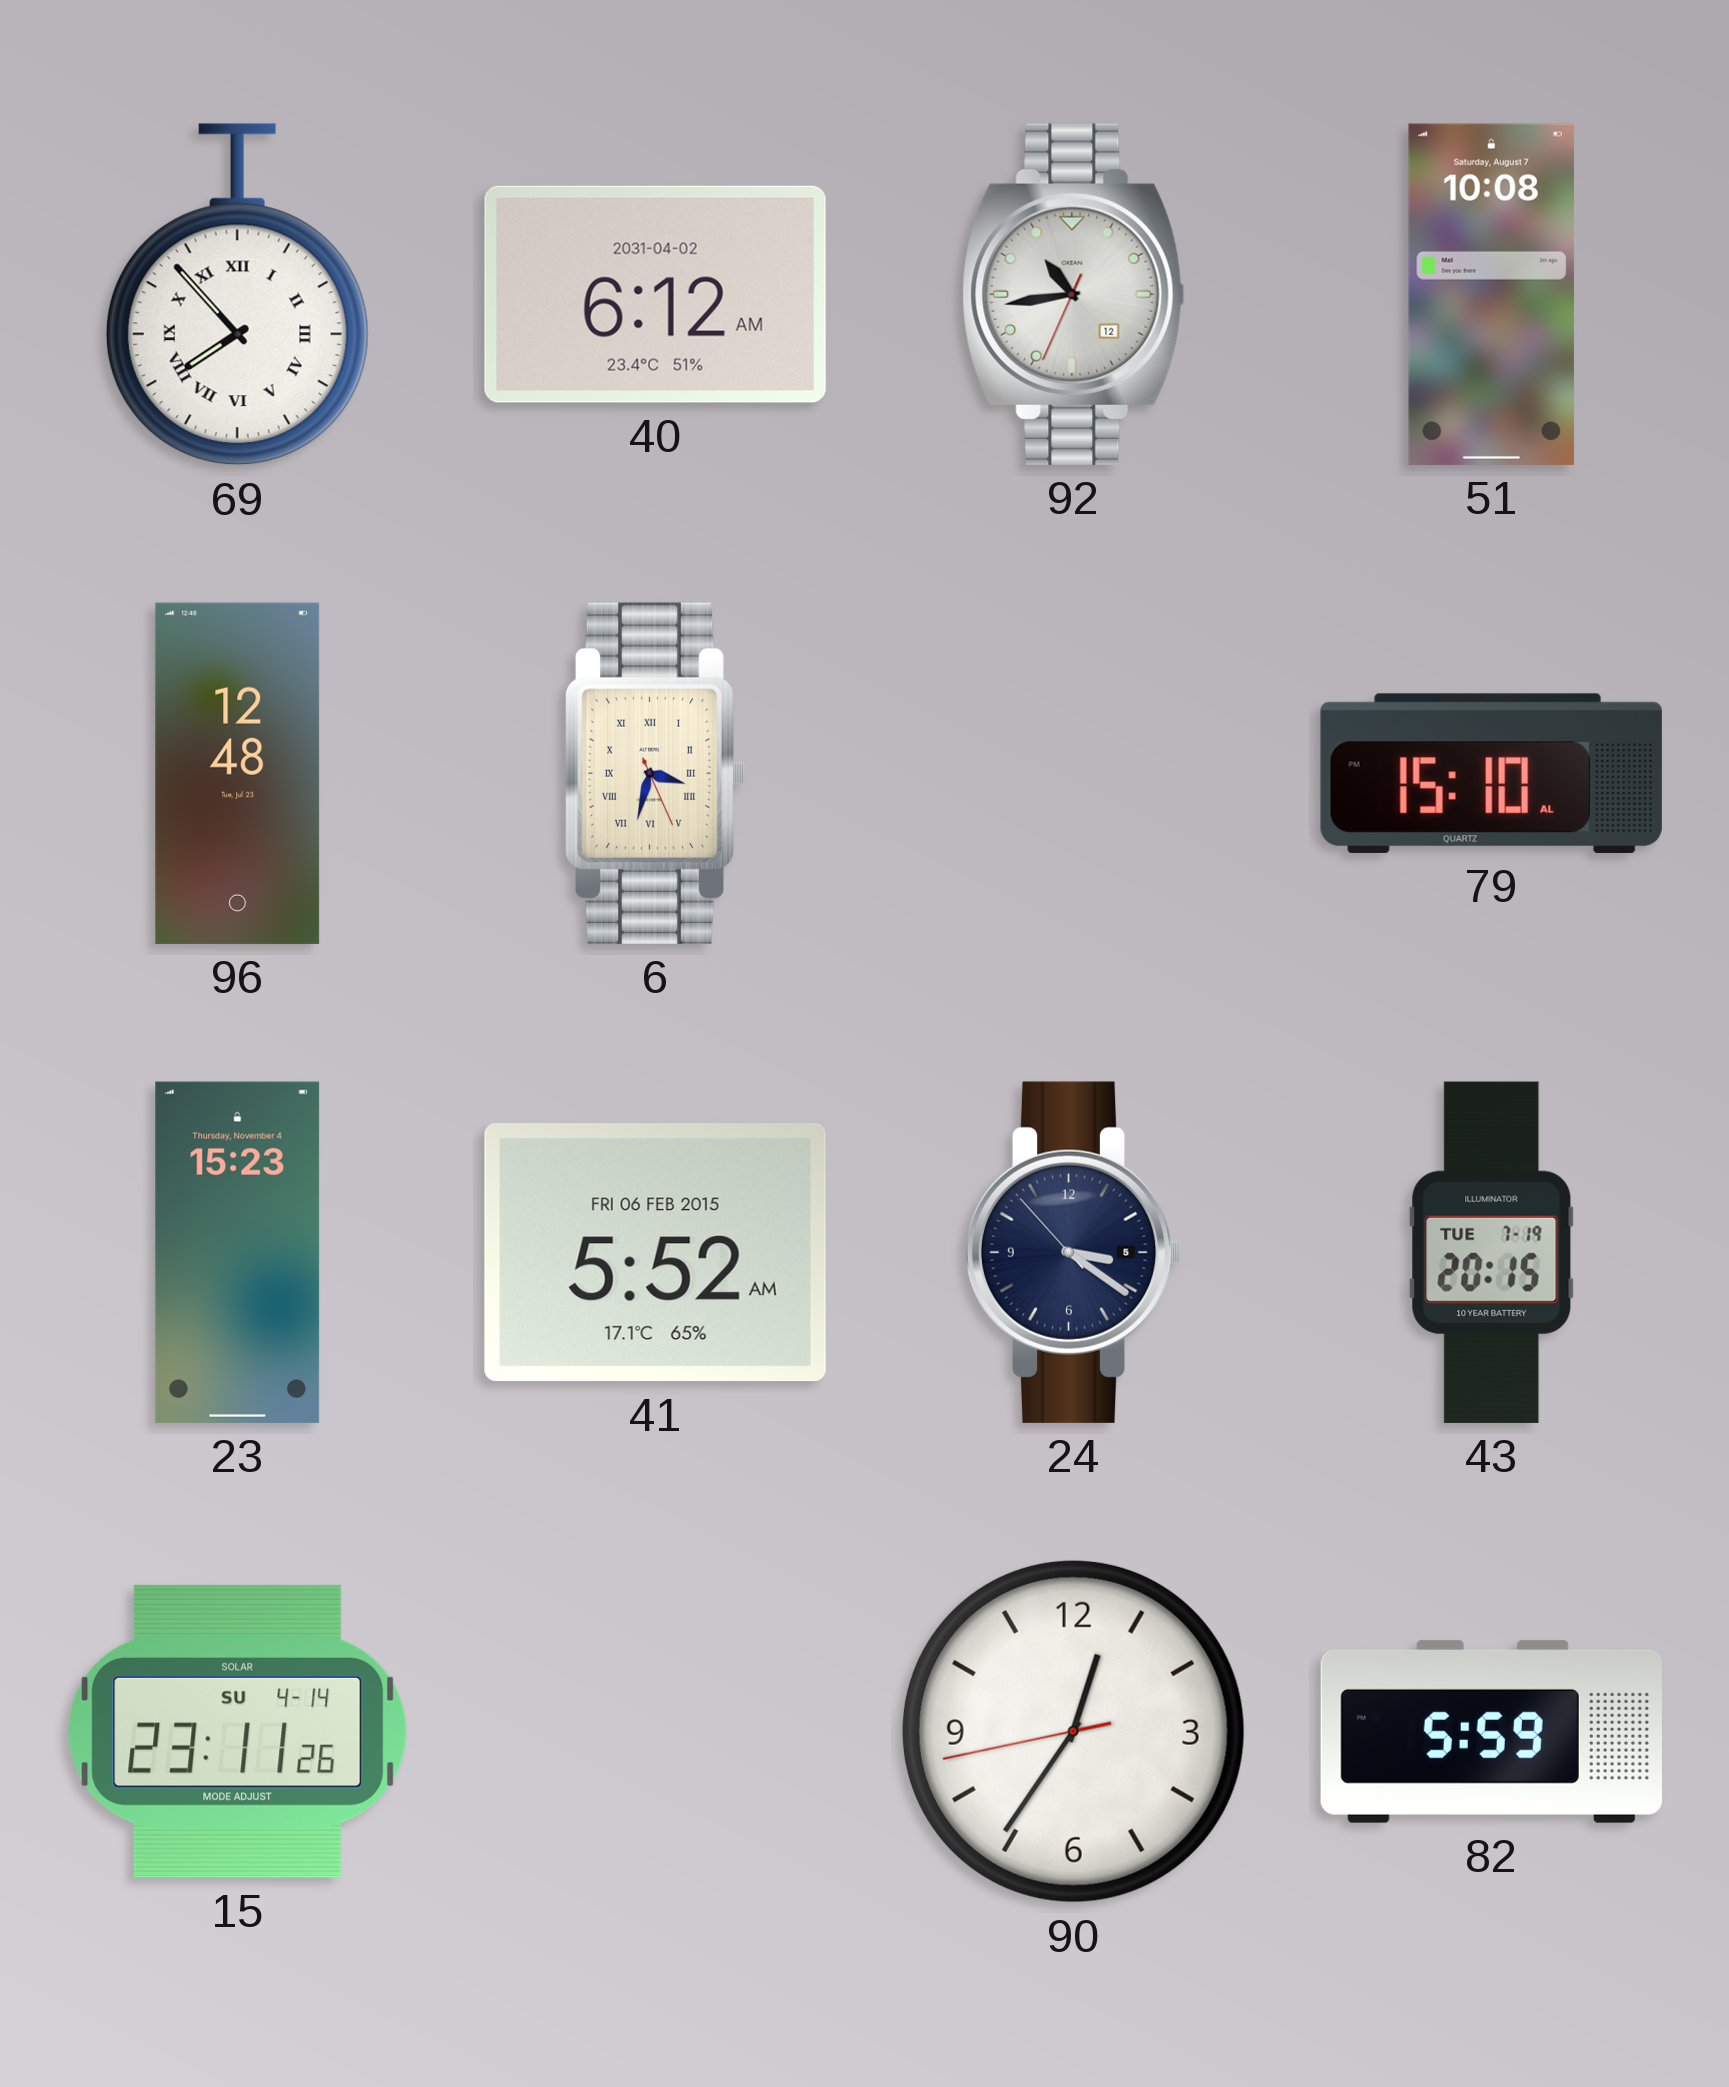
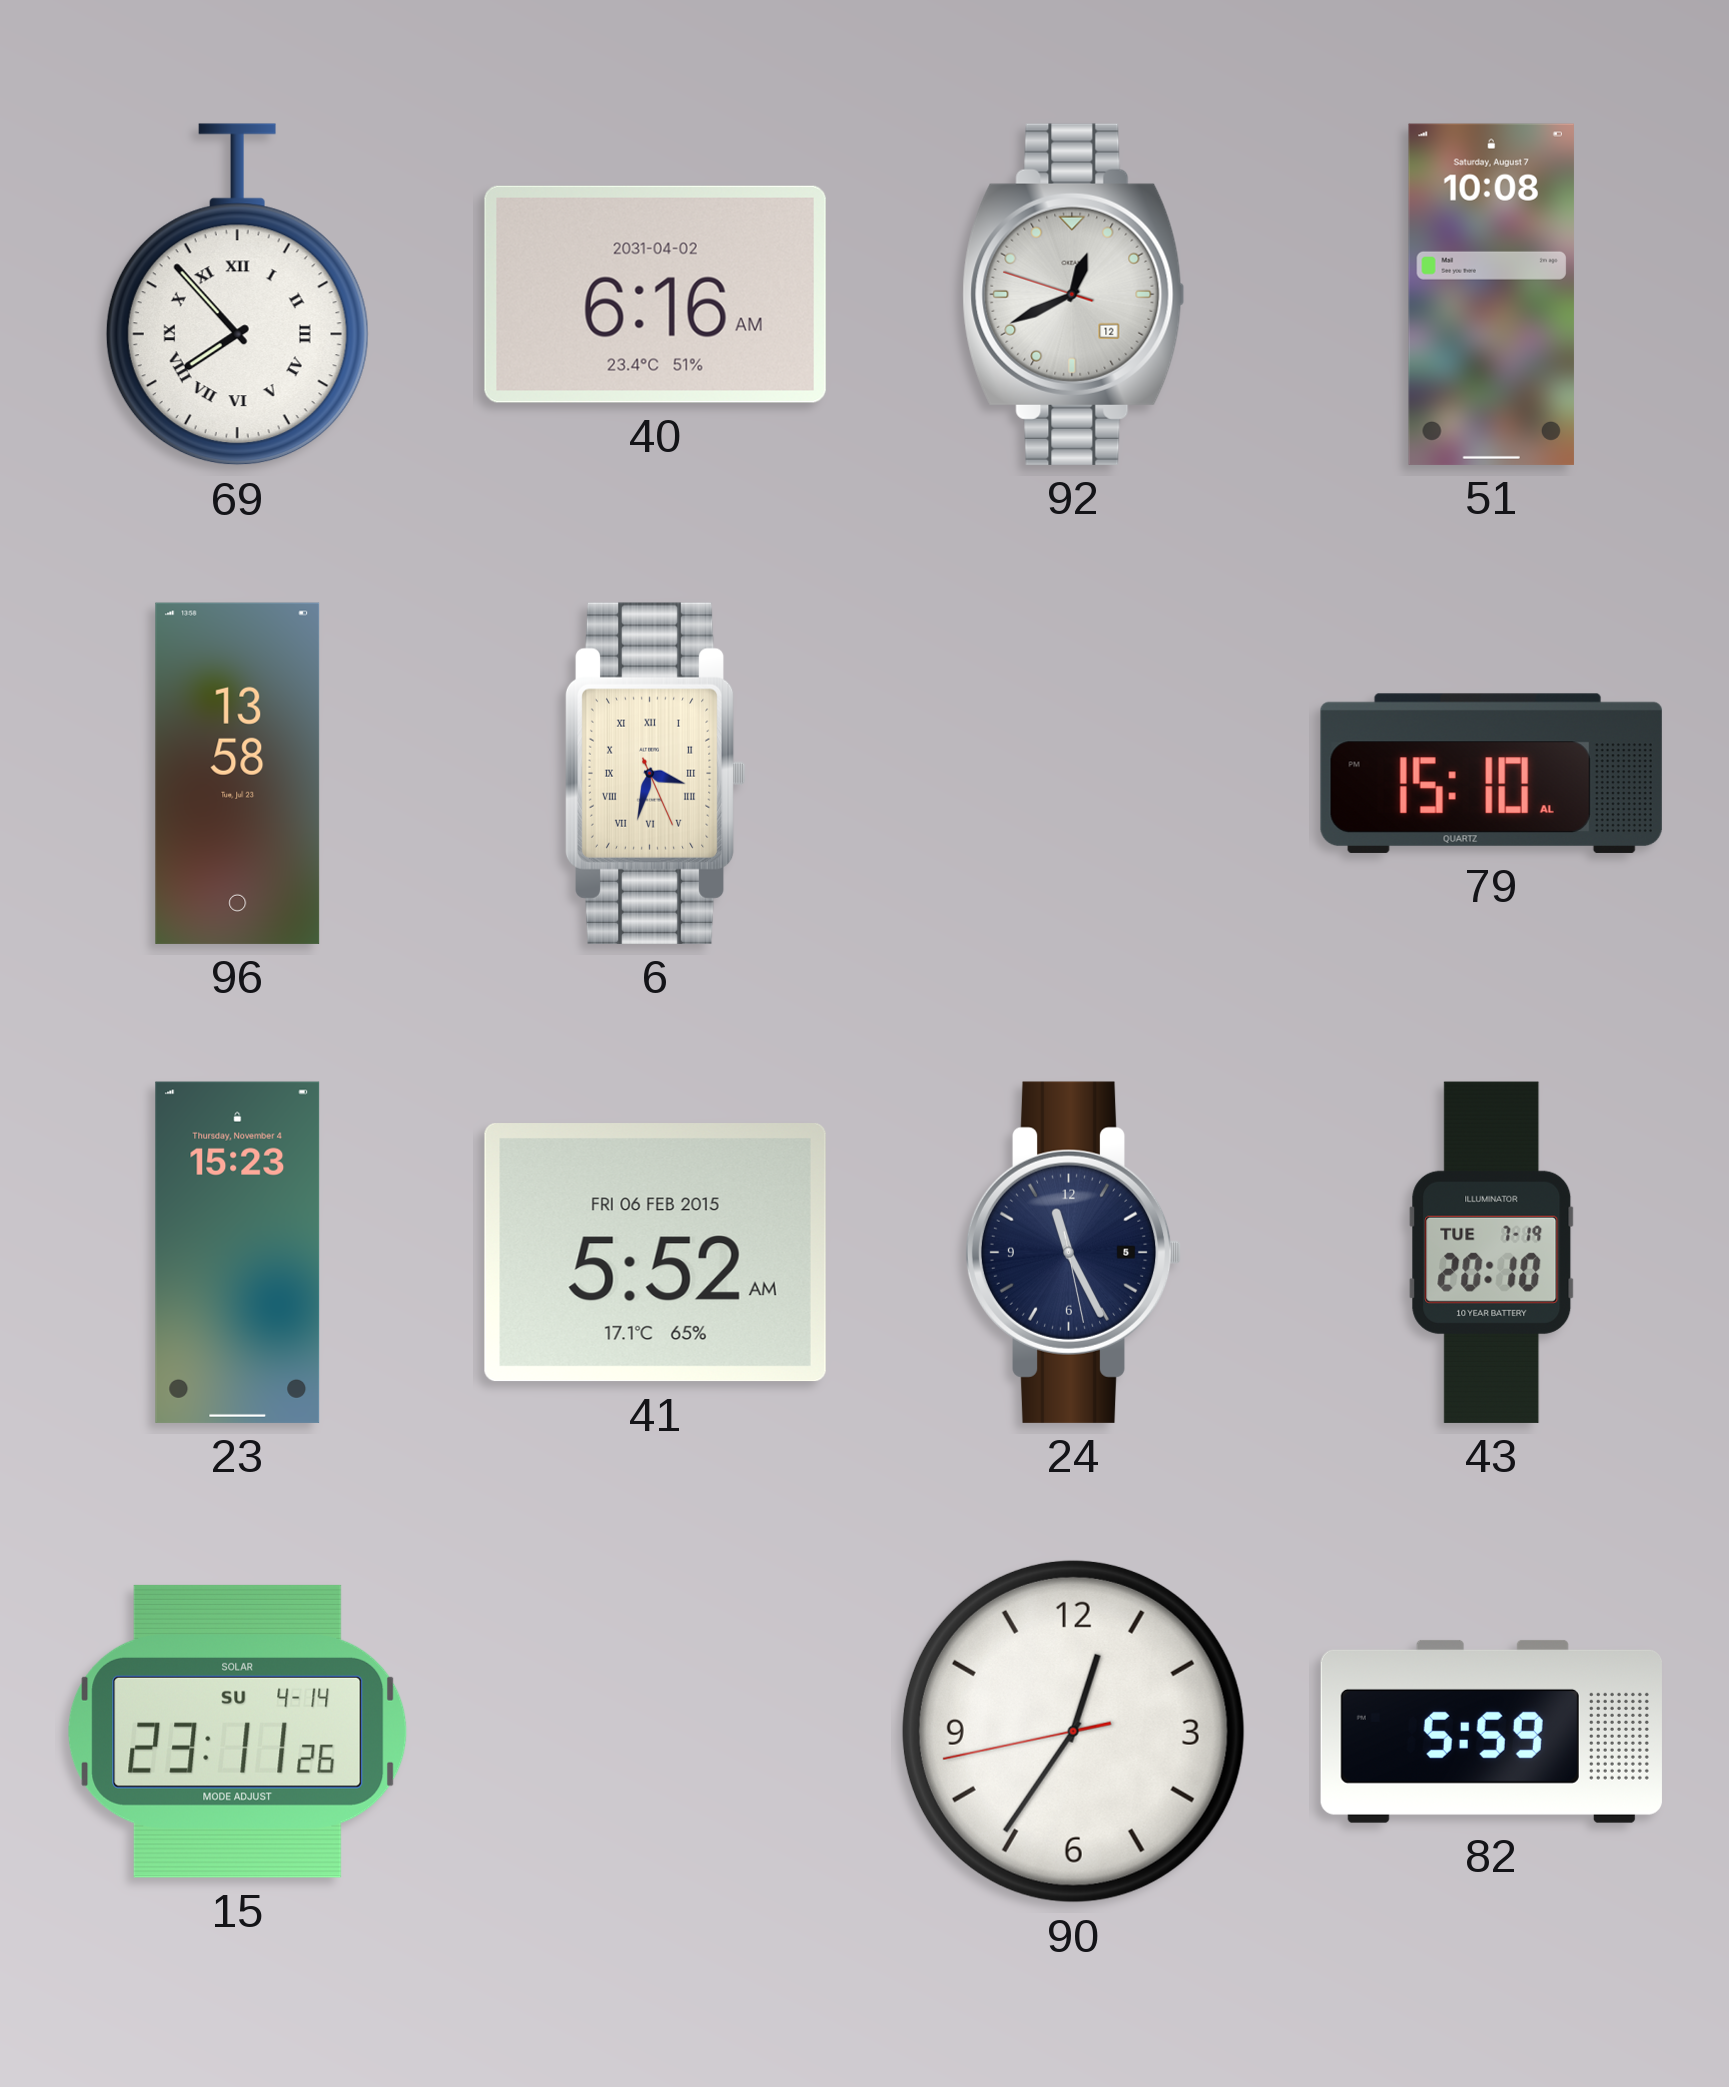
40: 6:12 -> 6:16 (655, 294)
92: 10:43 -> 12:40 (1074, 294)
96: 12:48 -> 13:58 (238, 773)
24: 3:20 -> 11:25 (1073, 1252)
43: 20:15 -> 20:10 (1492, 1252)
